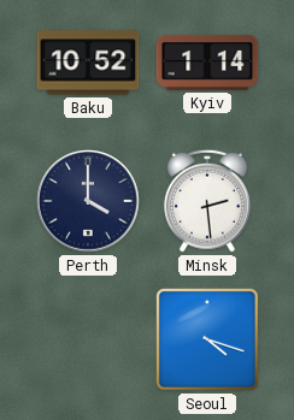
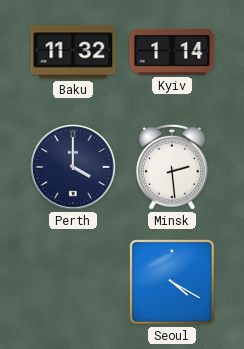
Baku: 10:52 -> 11:32 (73, 52)
Seoul: 4:18 -> 4:20 (172, 282)
